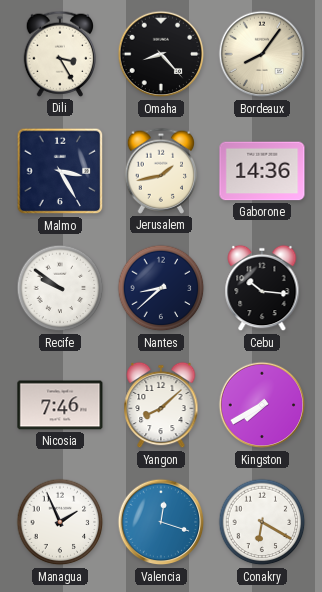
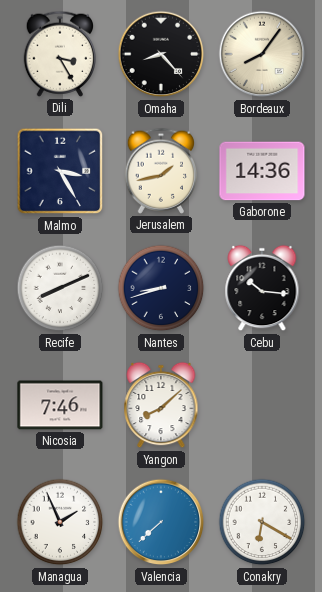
Recife: 9:51 -> 8:11 (60, 288)
Nantes: 8:38 -> 8:42 (161, 288)
Kingston: 7:40 -> none (262, 405)
Valencia: 12:18 -> 7:38 (161, 522)
